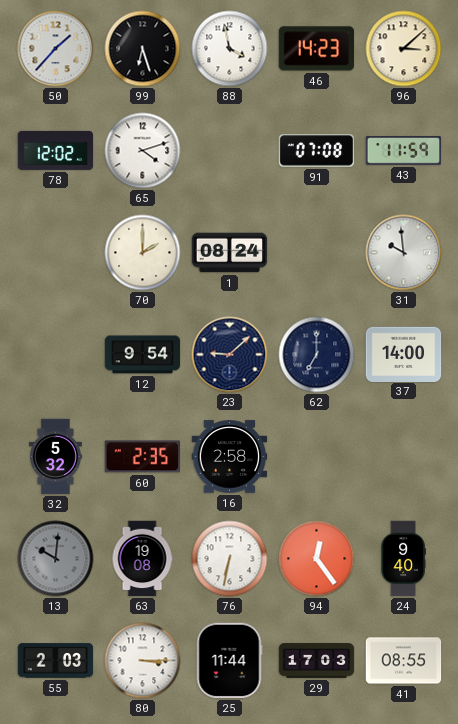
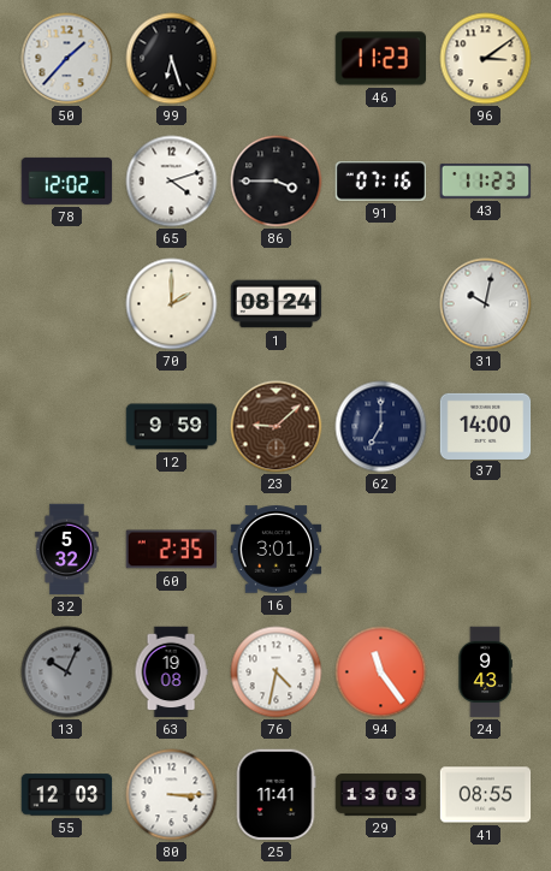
88: 3:58 -> none (230, 49)
46: 14:23 -> 11:23 (381, 59)
96: 3:08 -> 3:09 (486, 59)
86: none -> 3:45 (277, 182)
91: 07:08 -> 07:16 (381, 182)
43: 11:59 -> 11:23 (486, 182)
31: 9:59 -> 10:02 (486, 304)
12: 9:54 -> 9:59 (172, 427)
23 dial: navy -> brown (277, 427)
16: 2:58 -> 3:01 (277, 550)
13: 10:01 -> 10:04 (67, 672)
76: 6:32 -> 4:32 (277, 672)
94: 12:24 -> 11:24 (381, 672)
24: 9:40 -> 9:43 (485, 672)
55: 2:03 -> 12:03 (67, 795)
25: 11:44 -> 11:41 (275, 795)
29: 17:03 -> 13:03 (381, 795)
